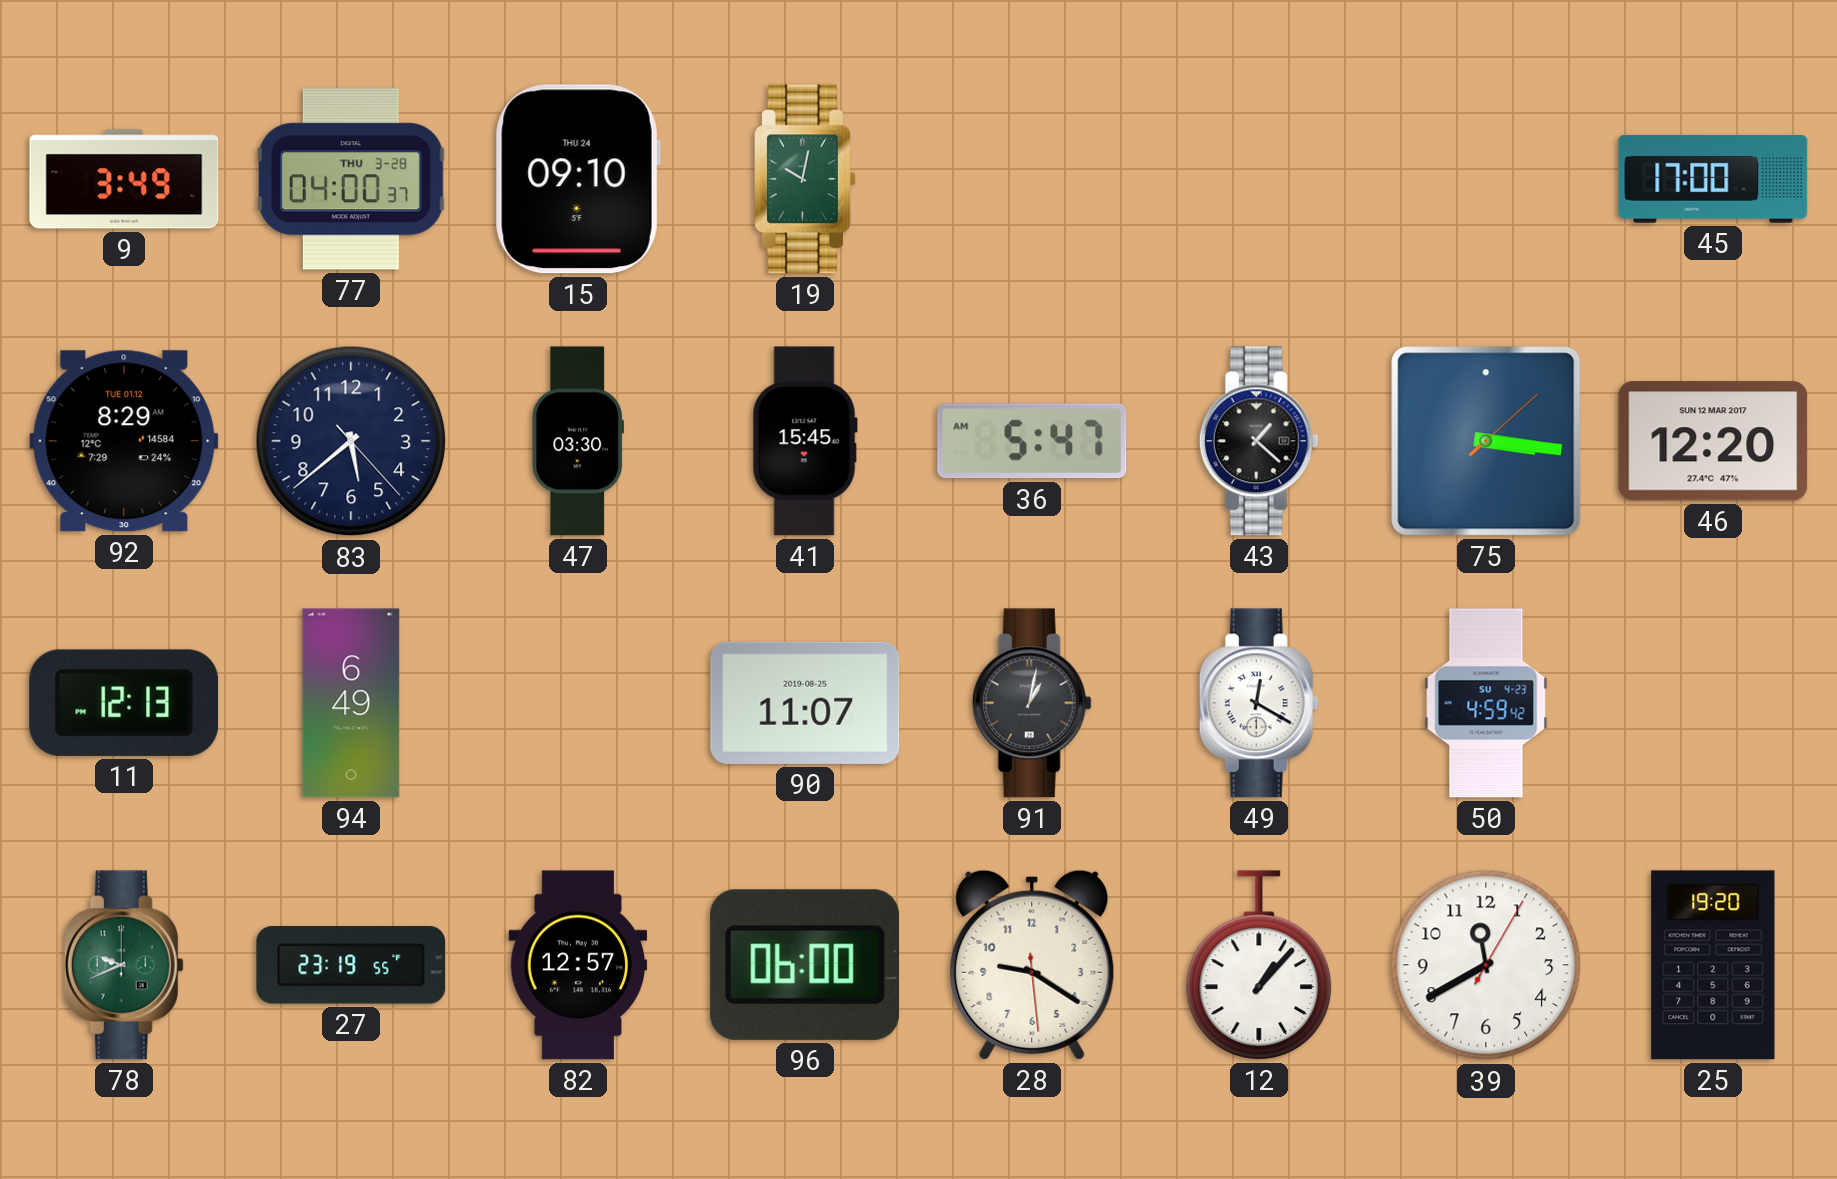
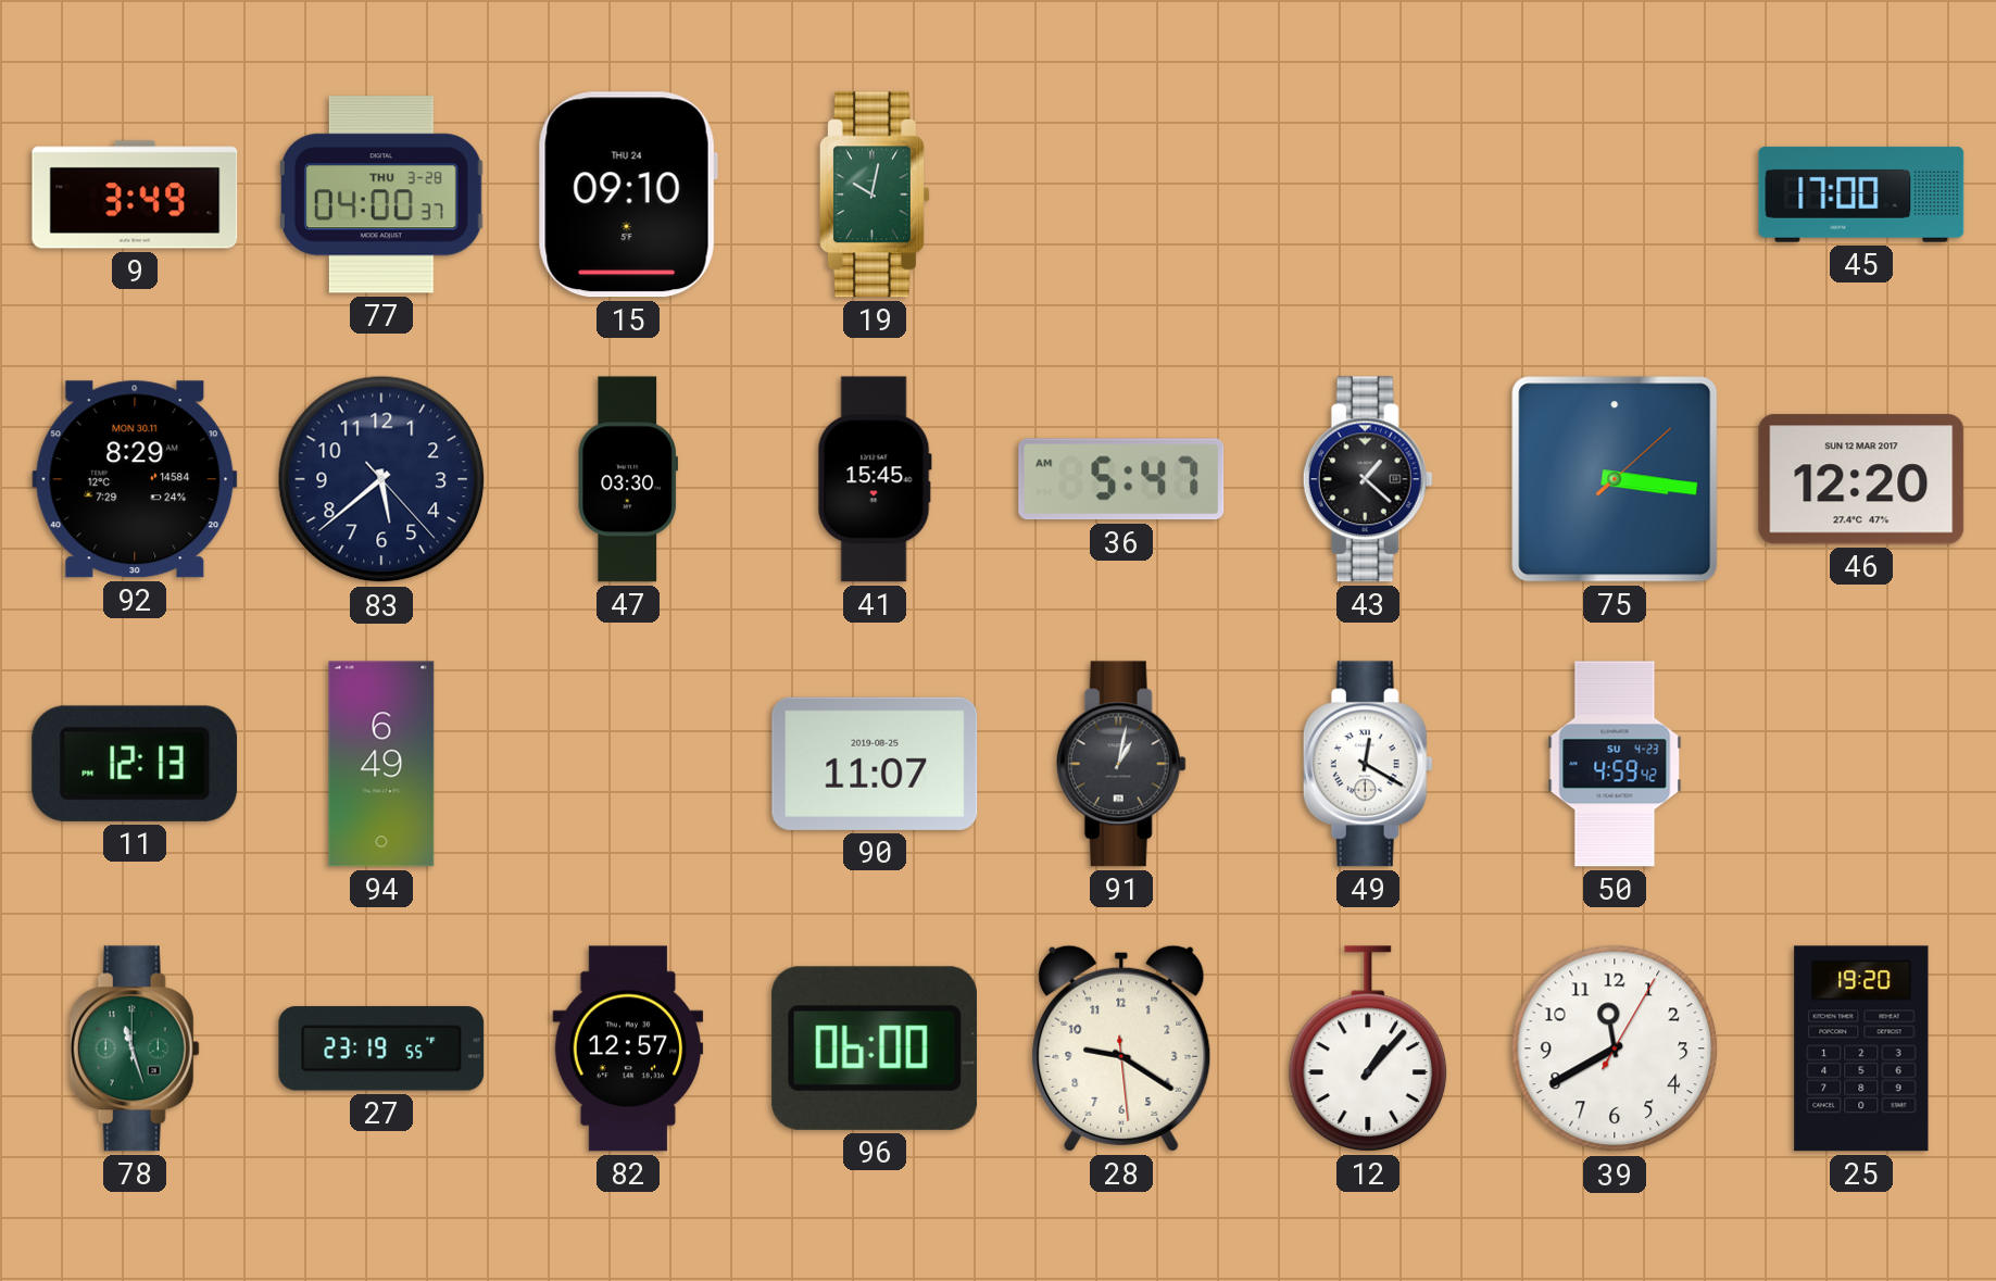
92 date: TUE 01.12 -> MON 30.11 (135, 479)
78: 9:41 -> 11:27 (135, 1048)
